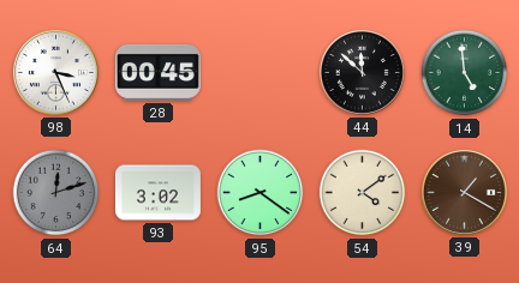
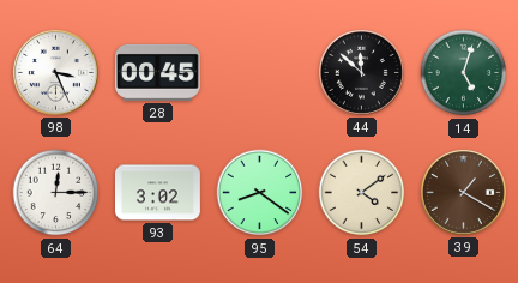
14: 4:59 -> 5:03 (464, 73)
64: 12:12 -> 12:15 (56, 193)
64 dial: grey -> white (56, 193)
